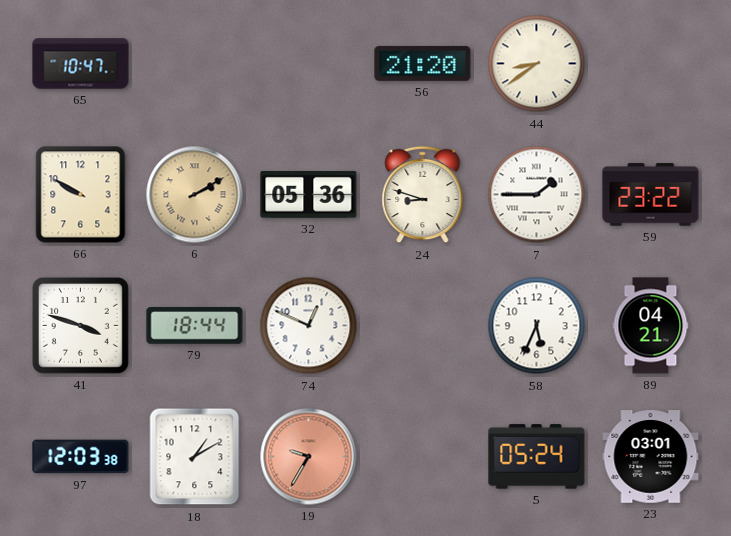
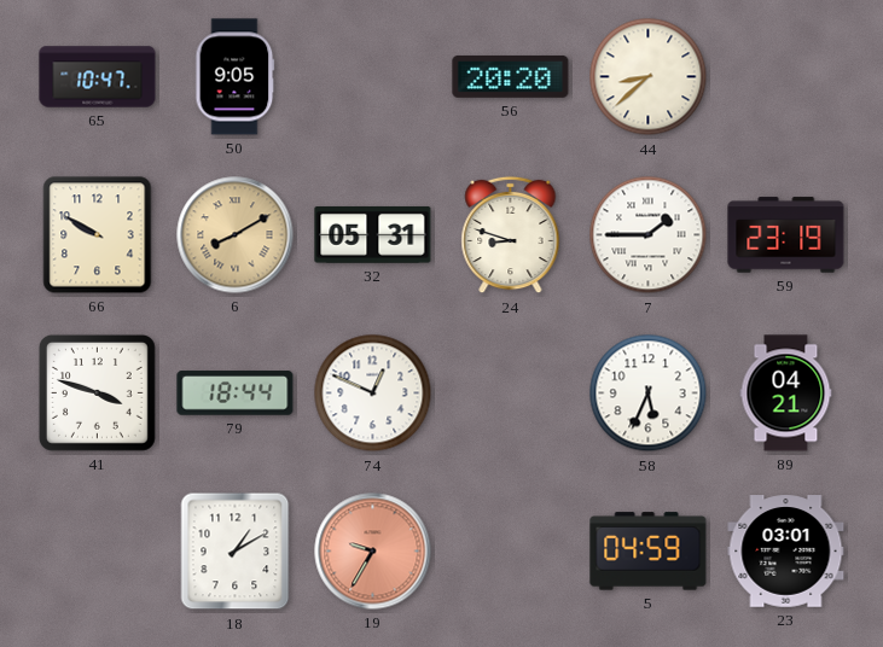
50: none -> 9:05 (236, 77)
56: 21:20 -> 20:20 (511, 76)
44: 8:39 -> 8:38 (649, 77)
6: 2:10 -> 8:10 (236, 235)
32: 05:36 -> 05:31 (373, 234)
59: 23:22 -> 23:19 (786, 235)
97: 12:03 -> none (81, 457)
5: 05:24 -> 04:59 (649, 552)
